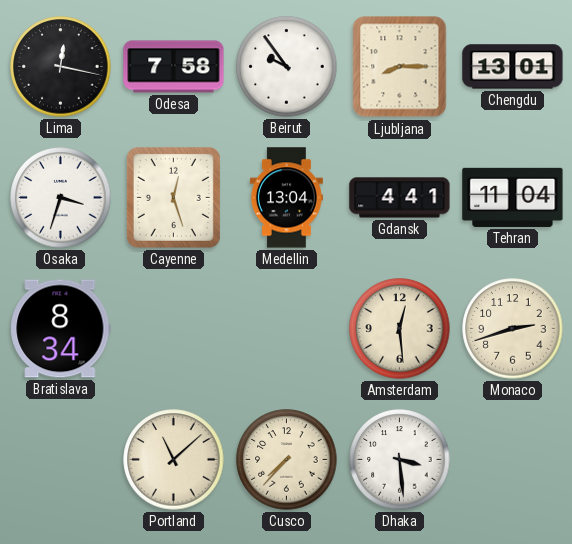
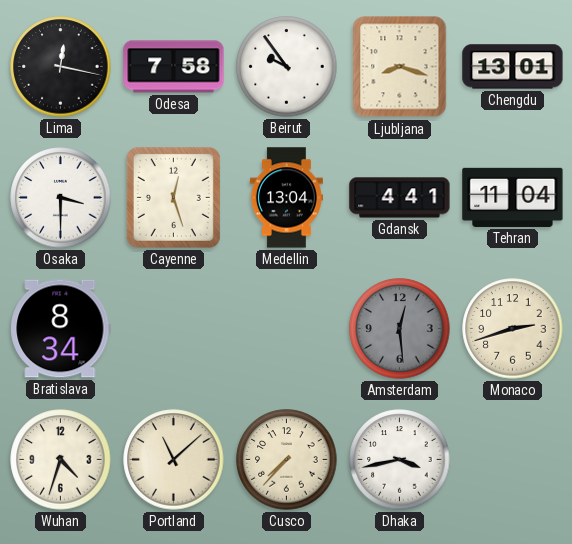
Ljubljana: 8:15 -> 8:18 (400, 67)
Osaka: 3:33 -> 3:30 (61, 198)
Amsterdam dial: cream -> grey (400, 329)
Wuhan: none -> 4:33 (61, 460)
Dhaka: 3:29 -> 3:43 (400, 460)
